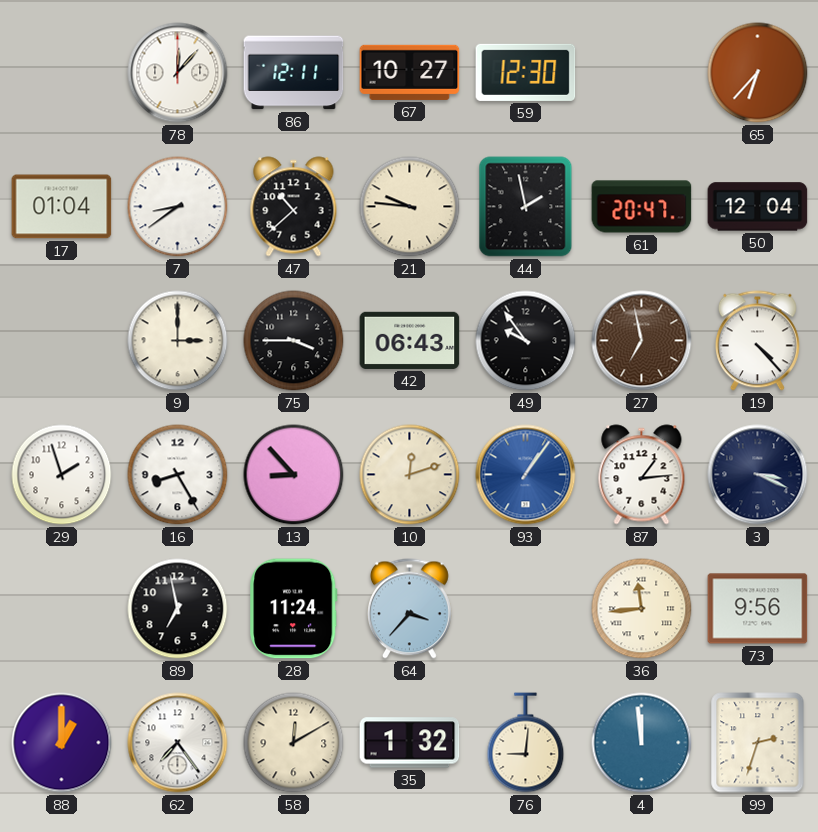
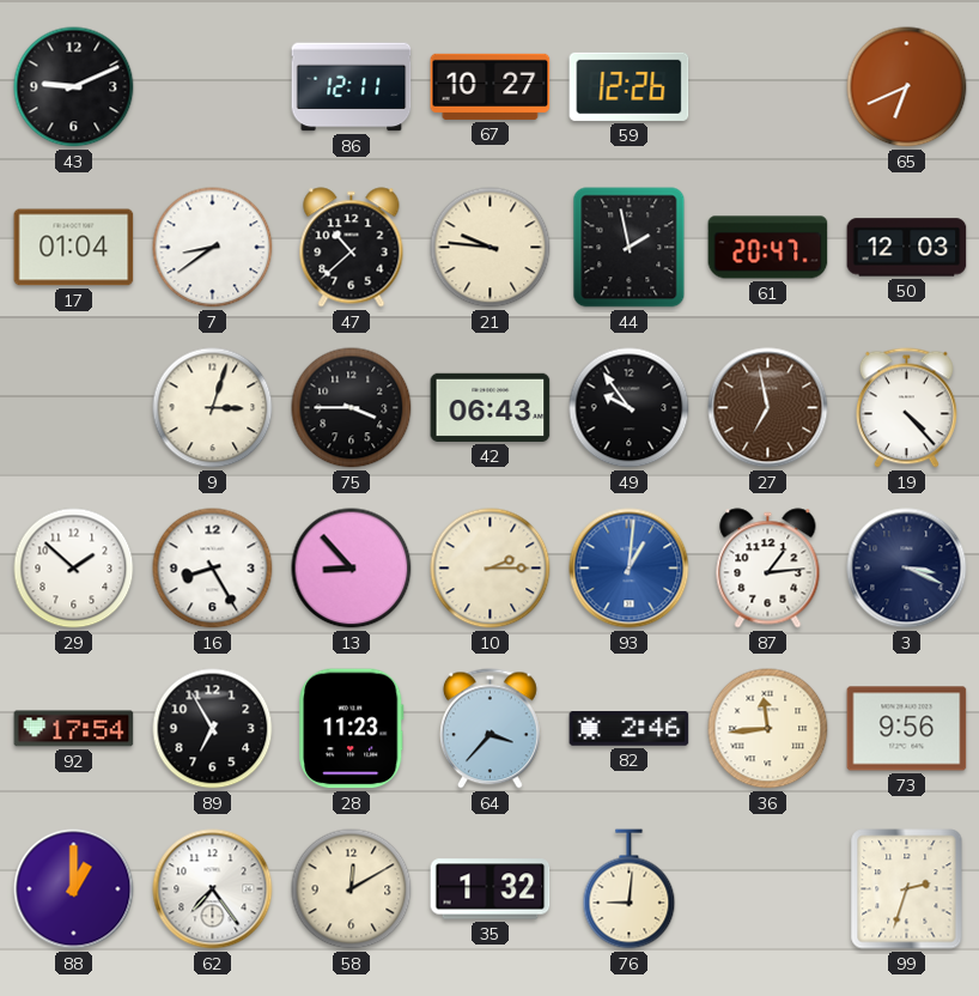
43: none -> 9:11 (74, 87)
78: 12:07 -> none (178, 73)
59: 12:30 -> 12:26 (630, 86)
65: 6:37 -> 6:41 (907, 87)
50: 12:04 -> 12:03 (907, 248)
9: 3:00 -> 3:03 (213, 408)
29: 1:57 -> 1:52 (74, 569)
10: 12:12 -> 2:15 (491, 569)
93: 1:06 -> 1:01 (630, 569)
92: none -> 17:54 (74, 729)
89: 6:58 -> 6:55 (213, 729)
28: 11:24 -> 11:23 (352, 729)
82: none -> 2:46 (630, 729)
4: 11:59 -> none (642, 743)
